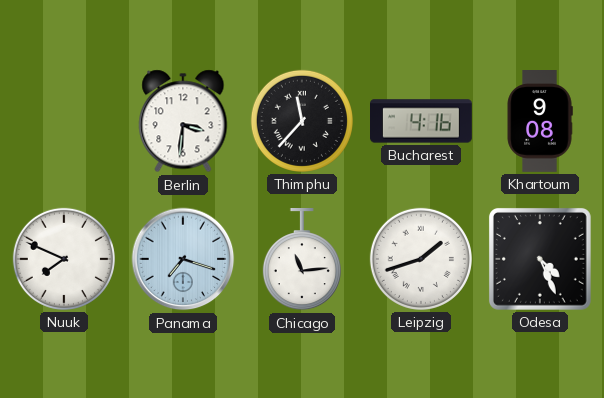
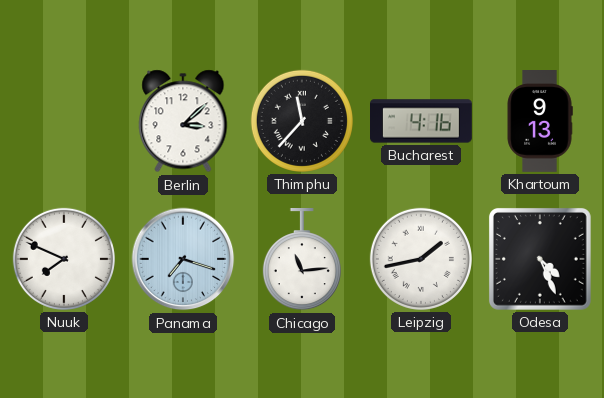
Berlin: 3:31 -> 3:08 (183, 121)
Khartoum: 9:08 -> 9:13 (540, 122)
Leipzig: 1:42 -> 1:43 (421, 259)
